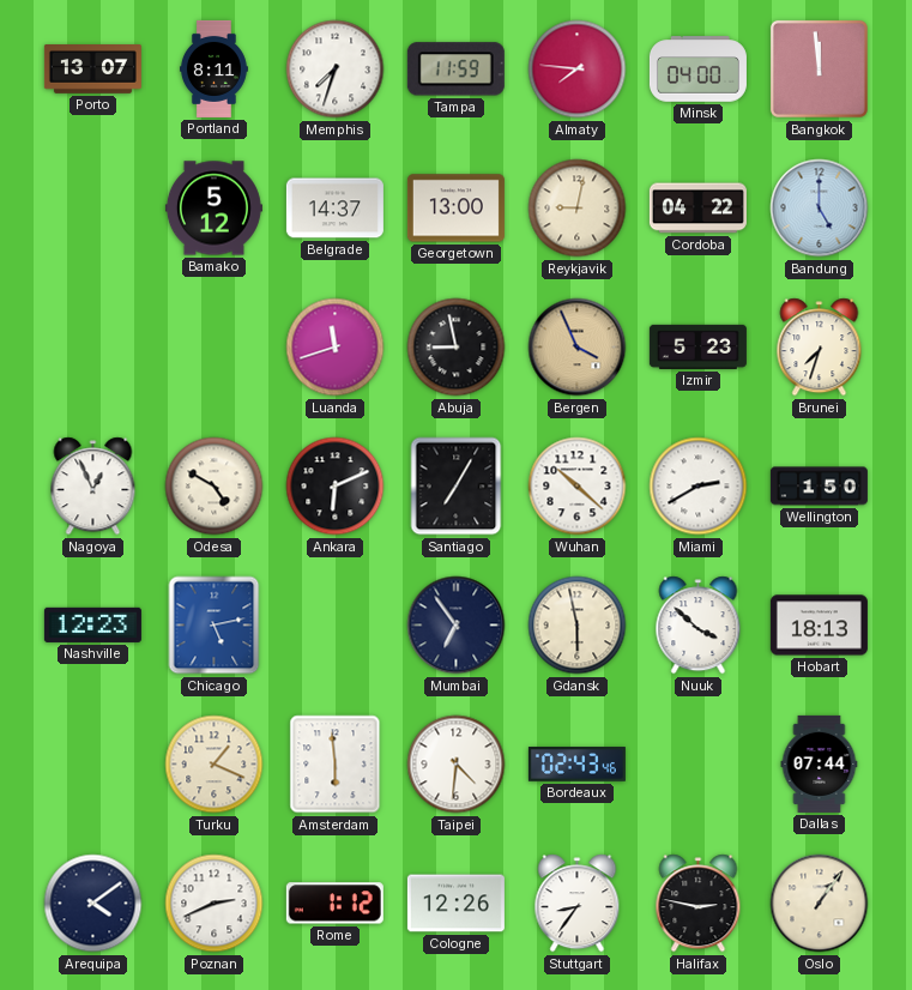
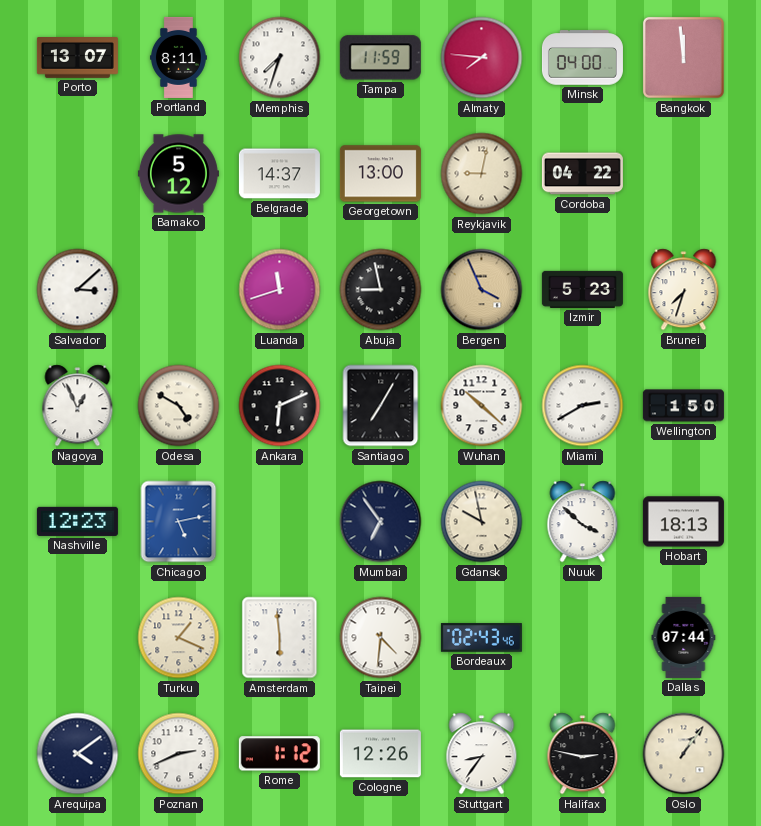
Bandung: 5:00 -> none (820, 209)
Salvador: none -> 3:08 (78, 290)
Gdansk: 5:58 -> 9:58 (482, 522)
